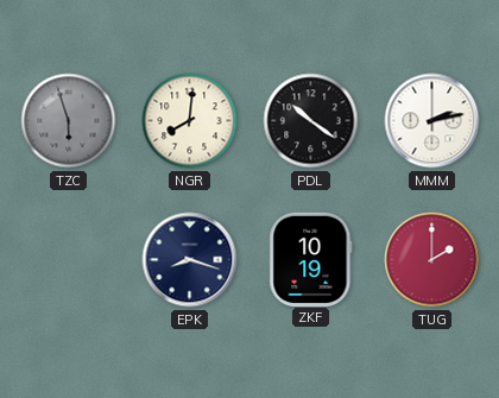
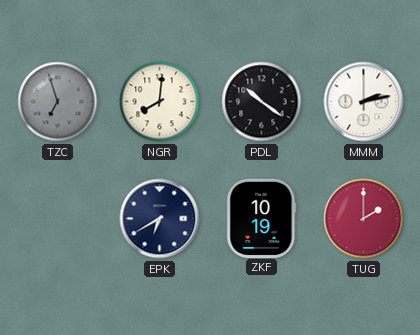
TZC: 5:57 -> 6:57 (58, 102)
EPK: 8:18 -> 6:40 (160, 219)
